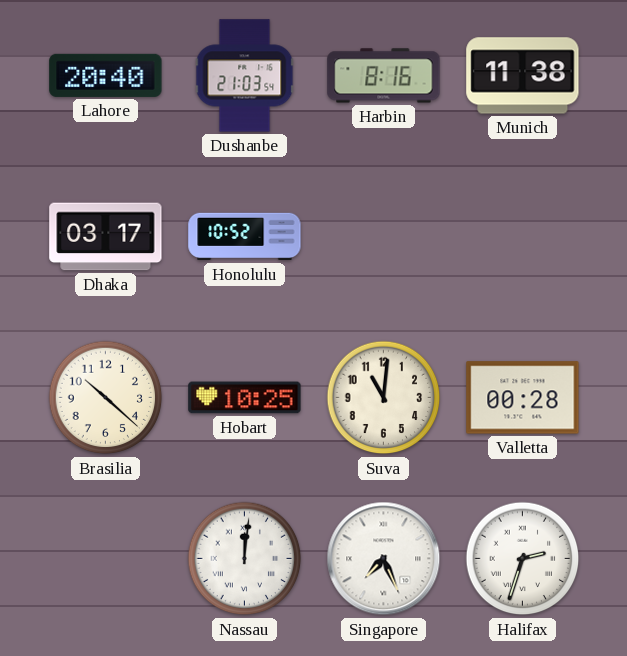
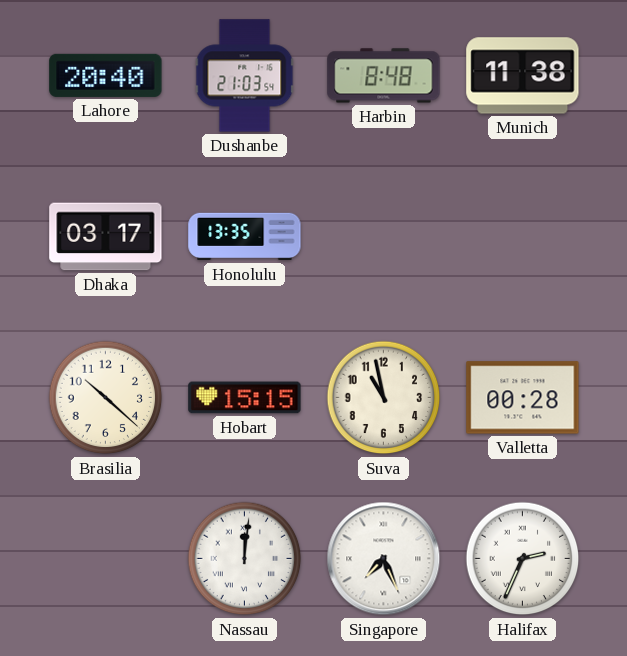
Harbin: 8:16 -> 8:48 (384, 76)
Honolulu: 10:52 -> 13:35 (245, 237)
Hobart: 10:25 -> 15:15 (245, 398)
Suva: 11:01 -> 10:58 (384, 398)
Halifax: 2:33 -> 2:34 (523, 559)
